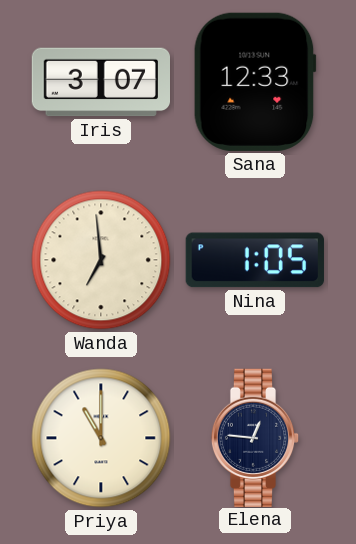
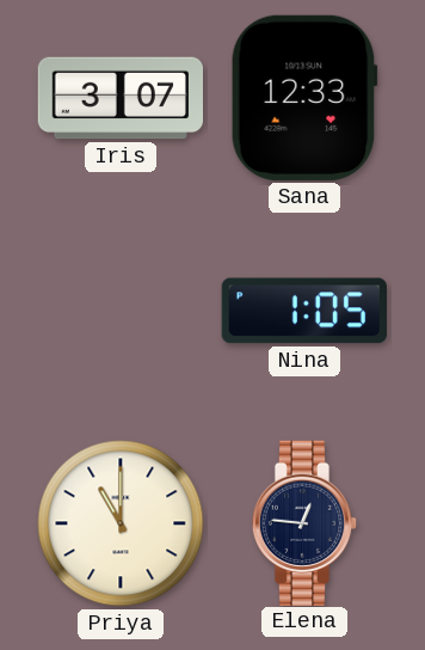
Wanda: 6:59 -> none (101, 260)
